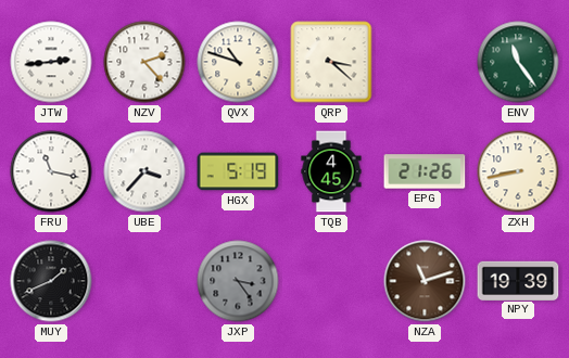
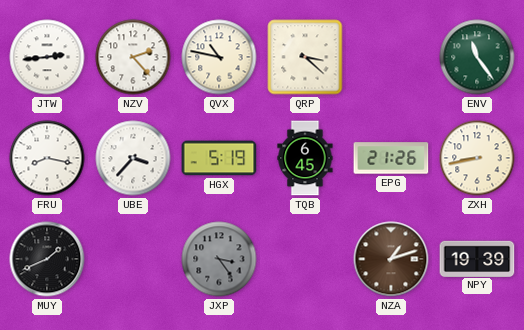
QVX: 10:48 -> 10:47 (219, 57)
FRU: 11:17 -> 8:17 (47, 158)
TQB: 4:45 -> 6:45 (305, 158)
NZA: 11:12 -> 1:12 (391, 259)
